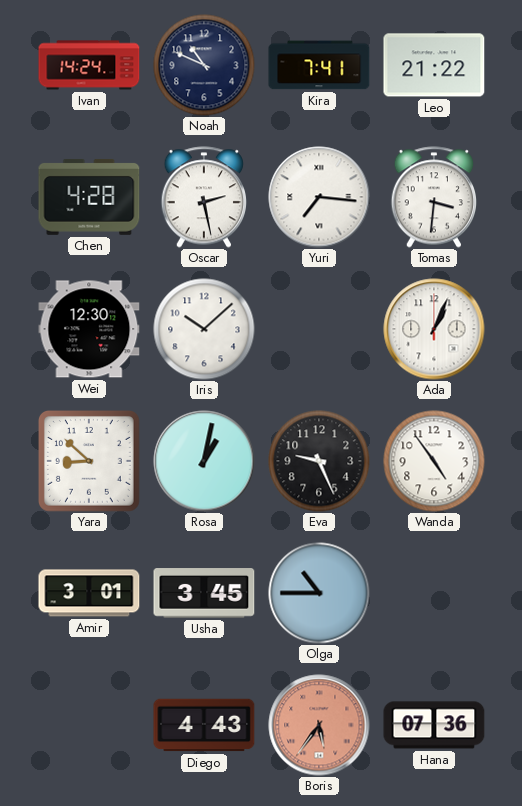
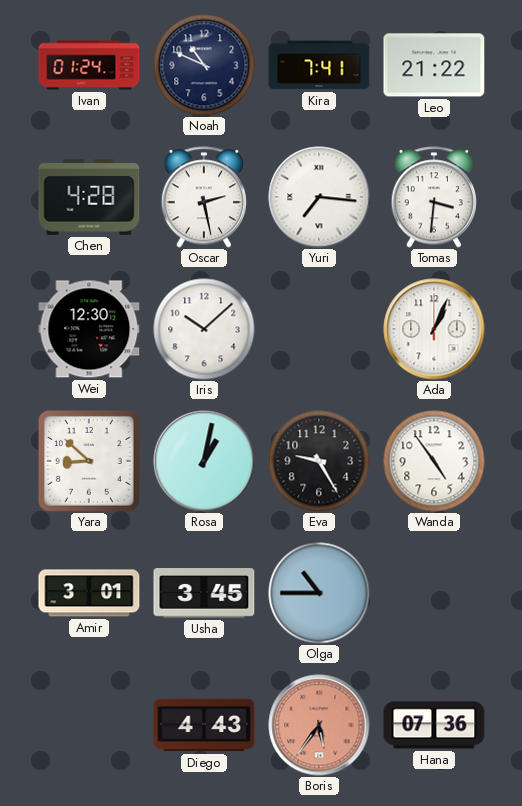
Ivan: 14:24 -> 01:24 (89, 65)
Eva: 9:26 -> 9:25 (319, 461)
